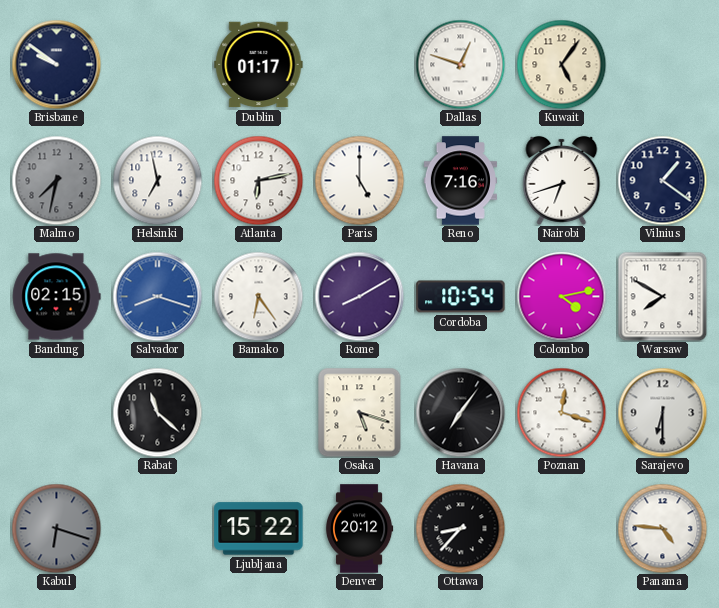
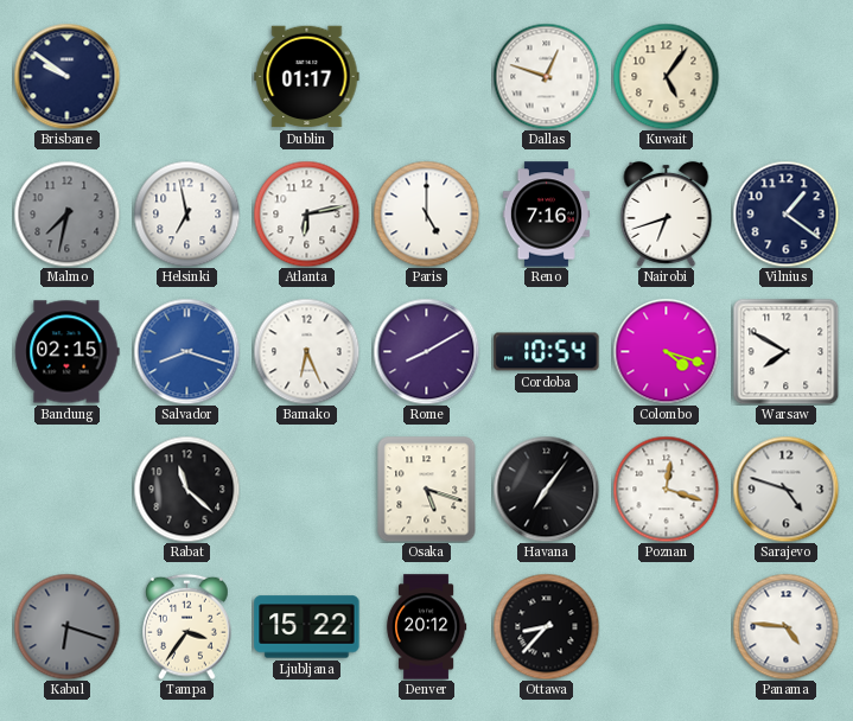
Bamako: 6:24 -> 6:26 (306, 351)
Colombo: 4:13 -> 4:18 (666, 351)
Sarajevo: 6:30 -> 4:48 (785, 489)
Tampa: none -> 3:36 (187, 626)
